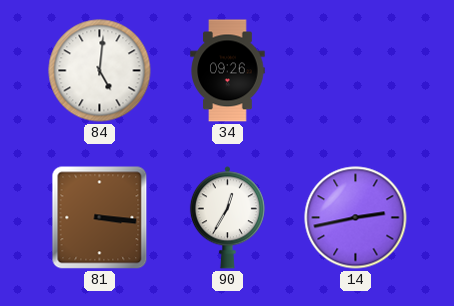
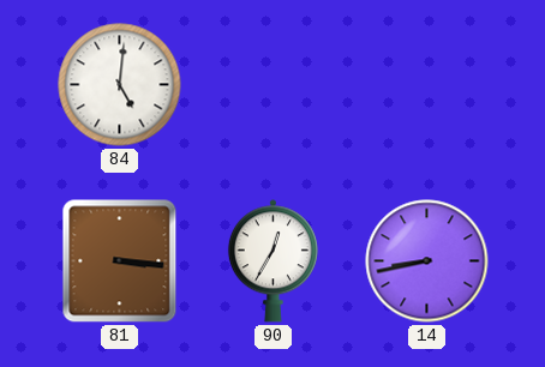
34: 09:26 -> none (228, 71)
14: 2:43 -> 8:43 (427, 261)
